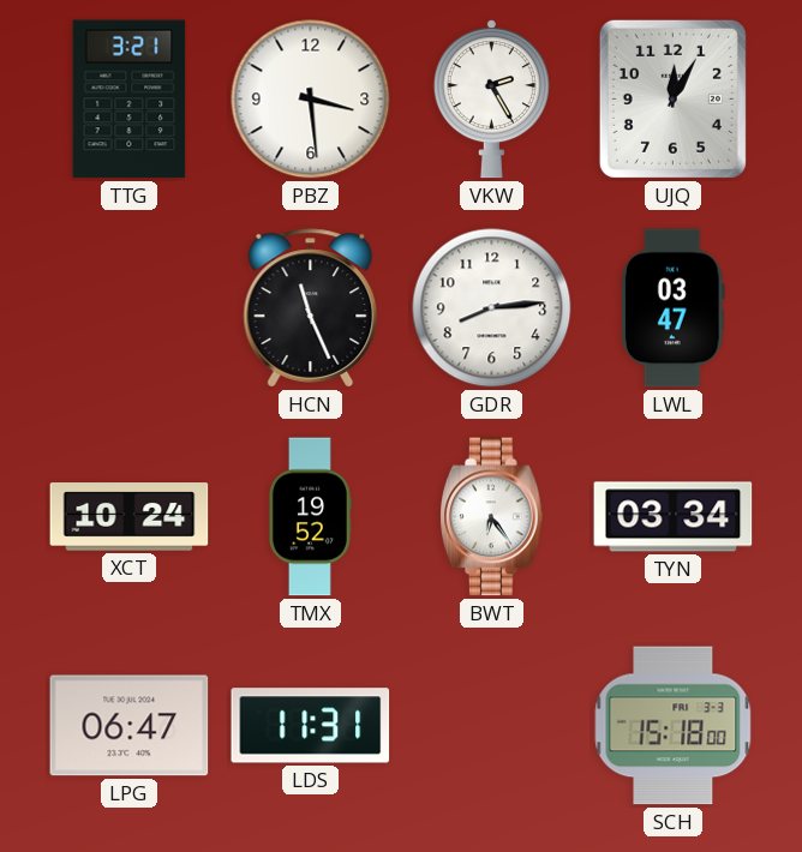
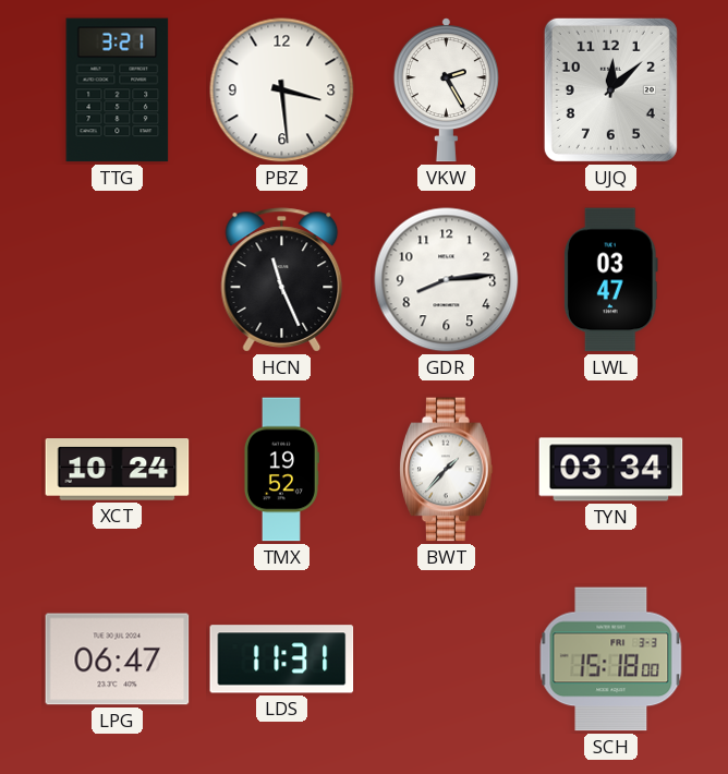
UJQ: 12:05 -> 12:08 (610, 89)
BWT: 6:24 -> 1:37 (447, 470)
